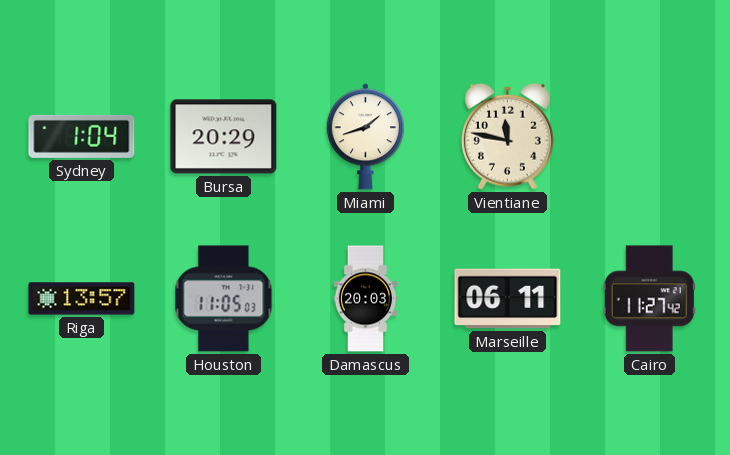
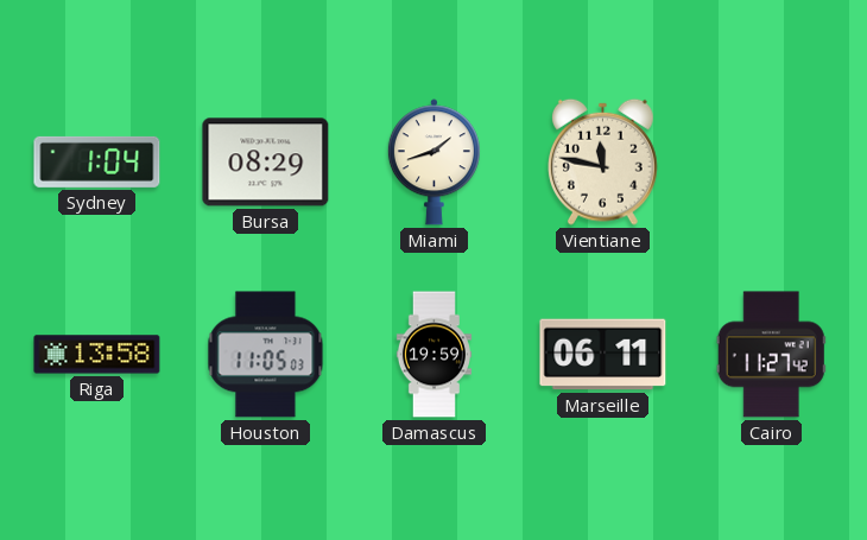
Bursa: 20:29 -> 08:29 (266, 163)
Riga: 13:57 -> 13:58 (97, 355)
Damascus: 20:03 -> 19:59 (433, 355)
